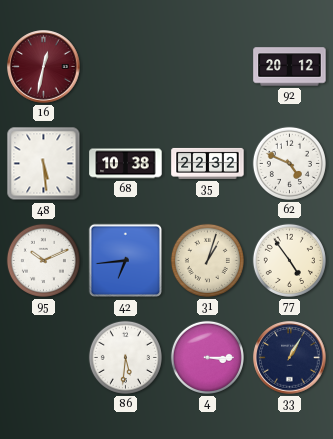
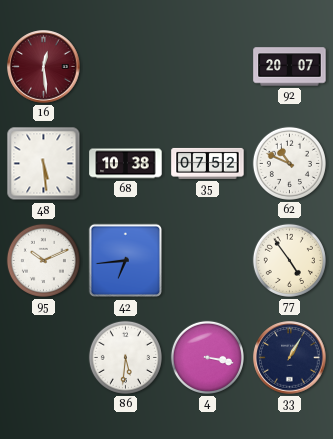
16: 12:32 -> 12:29 (44, 67)
92: 20:12 -> 20:07 (290, 67)
35: 22:32 -> 07:52 (208, 163)
62: 4:49 -> 10:49 (289, 163)
31: 1:03 -> none (207, 260)
4: 3:15 -> 3:17 (207, 357)
